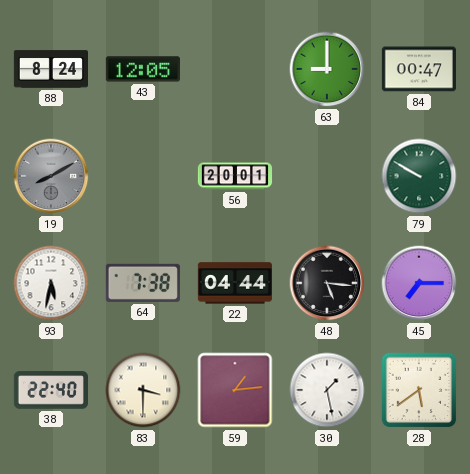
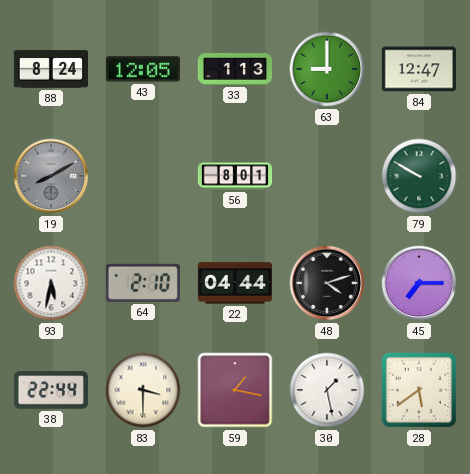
33: none -> 1:13 (234, 70)
84: 00:47 -> 12:47 (419, 69)
56: 20:01 -> 8:01 (235, 176)
64: 7:38 -> 2:10 (143, 283)
48: 5:16 -> 4:12 (327, 283)
38: 22:40 -> 22:44 (50, 390)
59: 1:14 -> 1:17 (235, 390)
